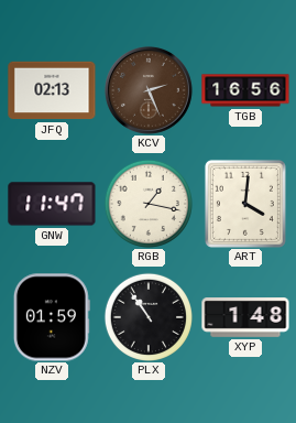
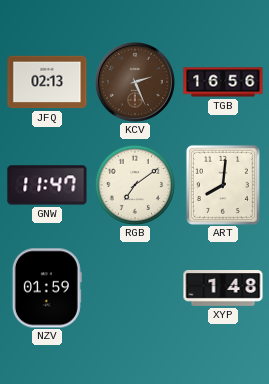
RGB: 1:17 -> 7:09 (135, 185)
ART: 4:01 -> 8:01 (223, 185)
PLX: 10:54 -> none (149, 317)
